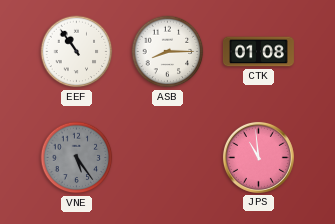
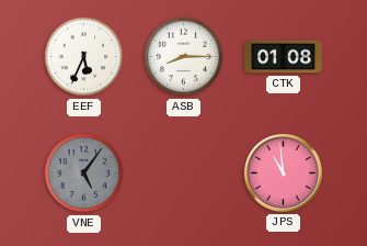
EEF: 10:54 -> 5:34 (84, 57)
VNE: 5:24 -> 5:06 (84, 174)
